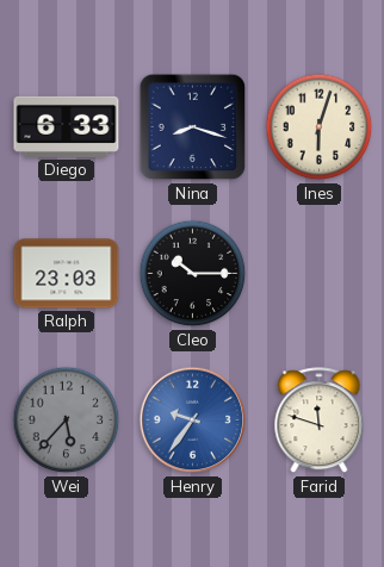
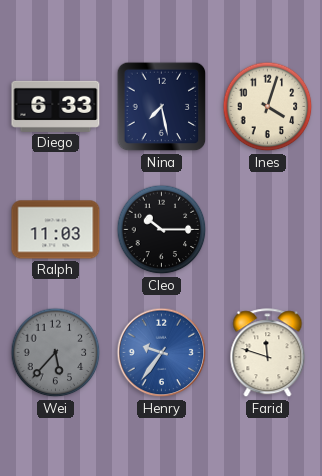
Nina: 8:18 -> 7:28 (162, 107)
Ines: 6:03 -> 4:03 (268, 107)
Ralph: 23:03 -> 11:03 (56, 230)
